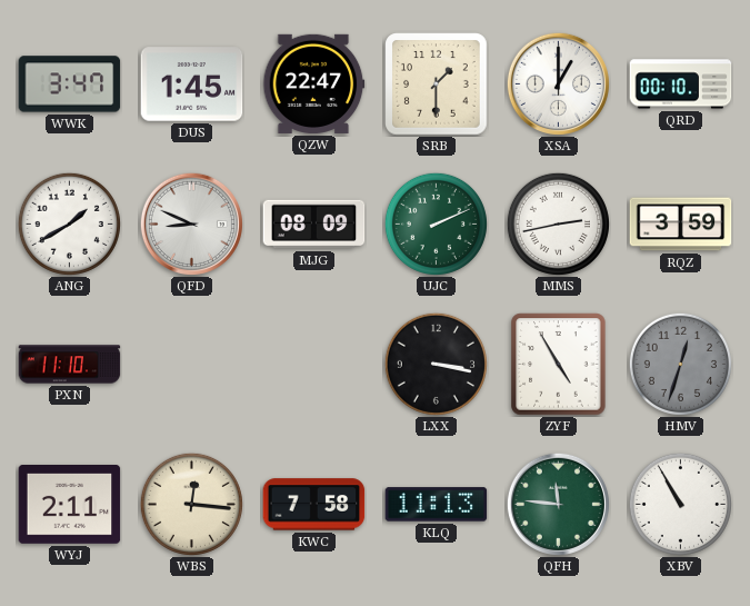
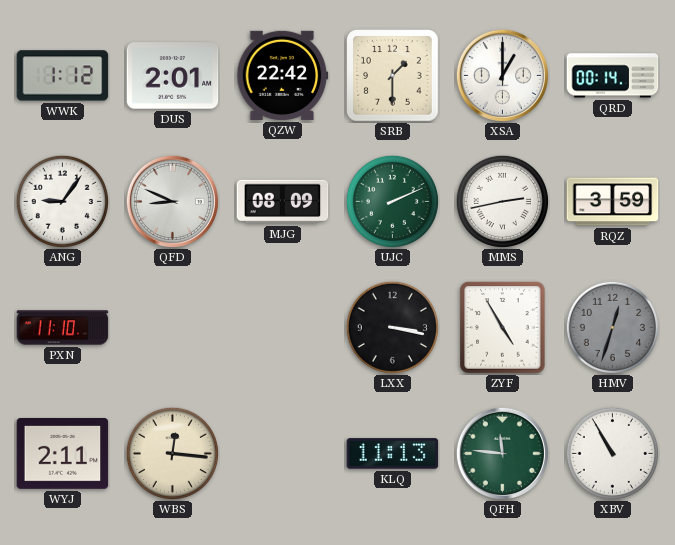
WWK: 3:47 -> 1:12 (63, 76)
DUS: 1:45 -> 2:01 (173, 76)
QZW: 22:47 -> 22:42 (283, 75)
QRD: 00:10 -> 00:14 (613, 76)
ANG: 1:40 -> 9:06 (62, 201)
KWC: 7:58 -> none (314, 505)
